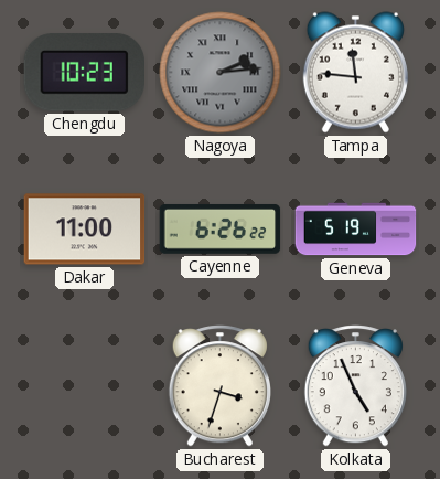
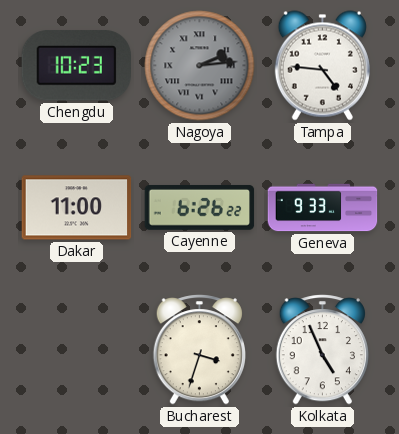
Tampa: 11:46 -> 4:46 (322, 66)
Geneva: 5:19 -> 9:33 (323, 208)
